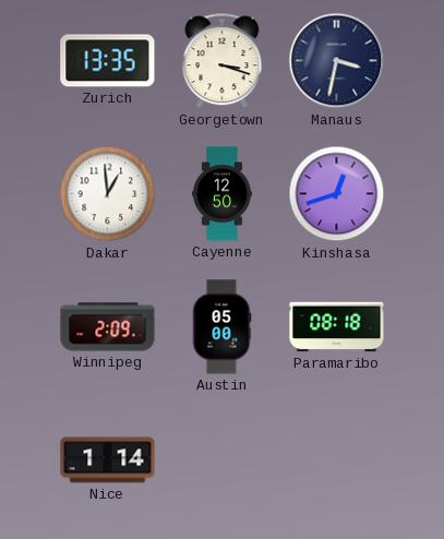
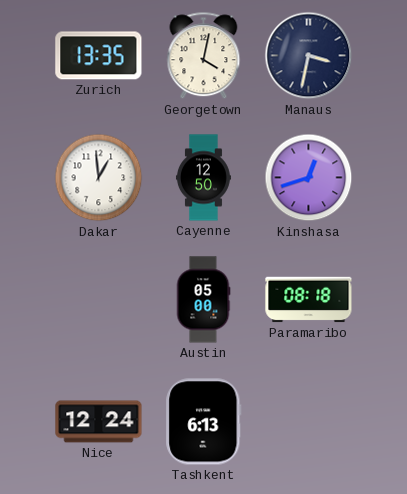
Georgetown: 3:18 -> 4:02 (204, 56)
Winnipeg: 2:09 -> none (108, 327)
Nice: 1:14 -> 12:24 (99, 422)
Tashkent: none -> 6:13 (204, 422)
